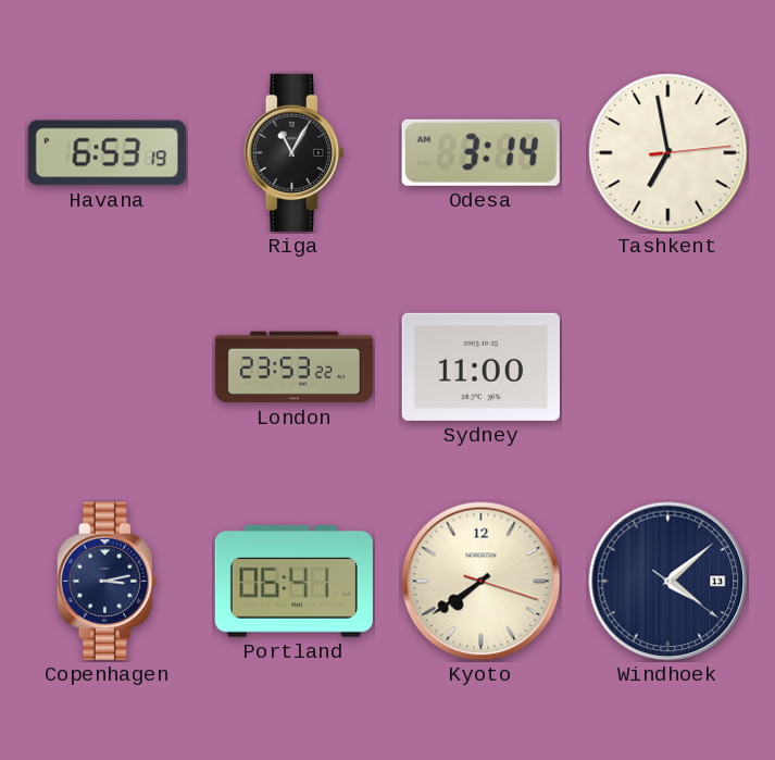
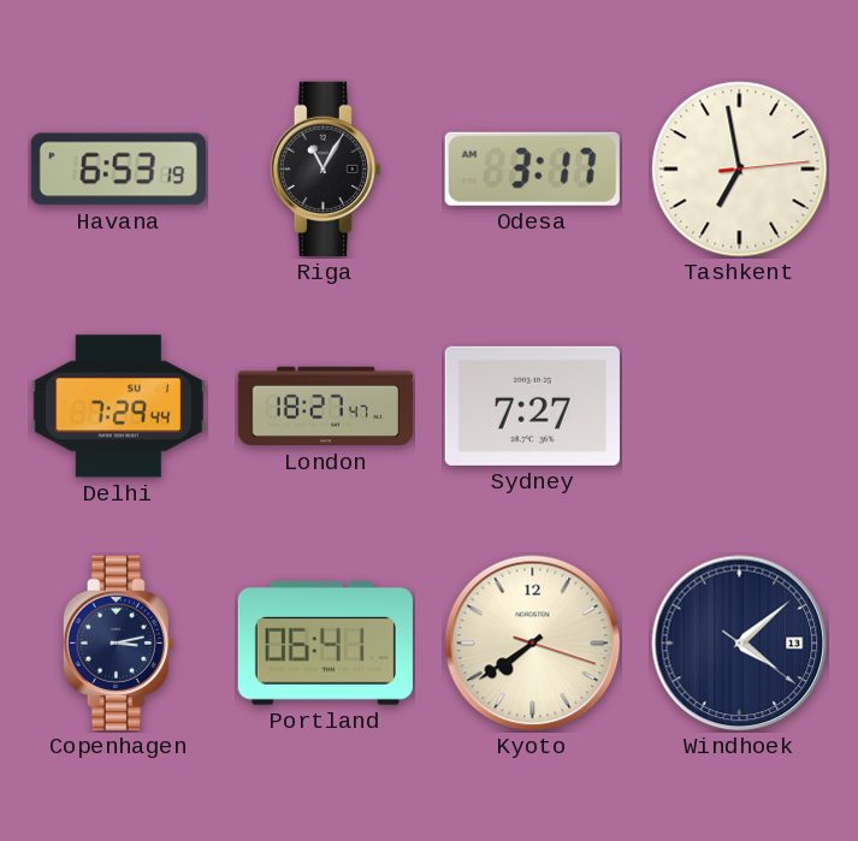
Odesa: 3:14 -> 3:17 (532, 168)
Delhi: none -> 7:29 (118, 407)
London: 23:53 -> 18:27 (325, 407)
Sydney: 11:00 -> 7:27 (532, 405)
